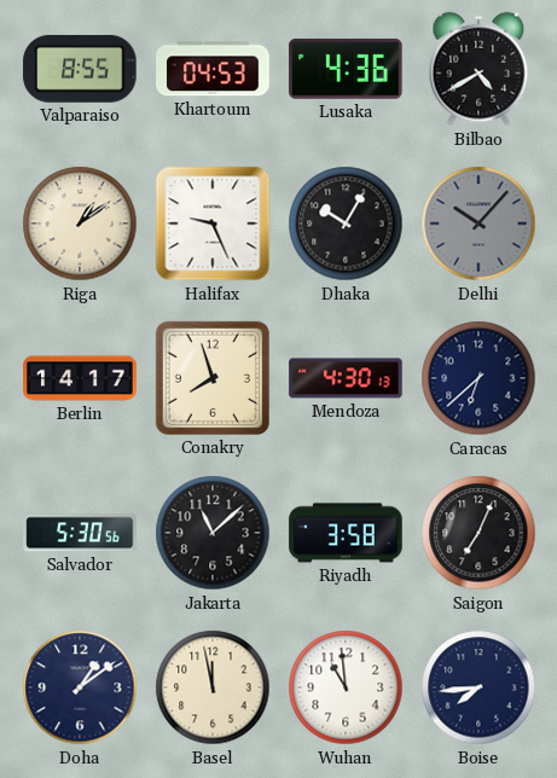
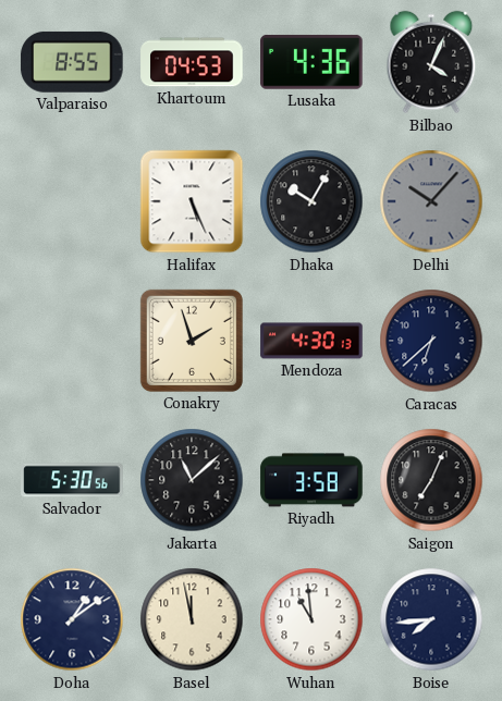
Bilbao: 4:40 -> 4:04 (431, 62)
Riga: 1:09 -> none (80, 223)
Halifax: 9:26 -> 5:26 (192, 201)
Berlin: 14:17 -> none (80, 378)
Conakry: 7:57 -> 1:57 (192, 341)
